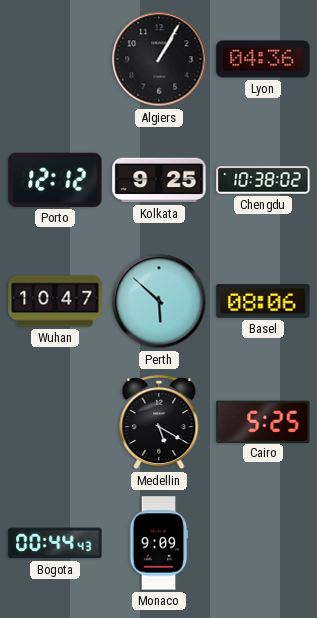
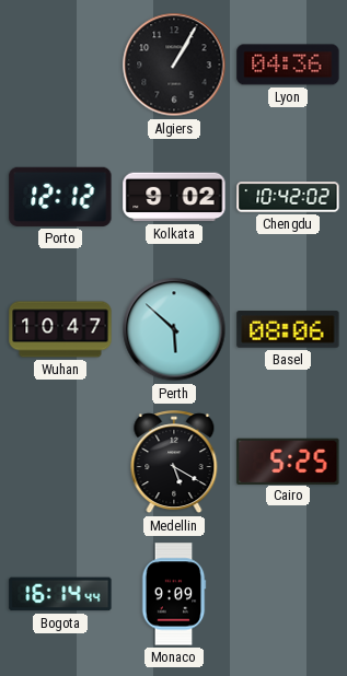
Kolkata: 9:25 -> 9:02 (174, 197)
Chengdu: 10:38 -> 10:42 (288, 197)
Bogota: 00:44 -> 16:14 (60, 594)
